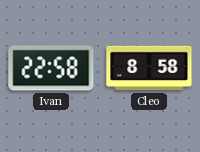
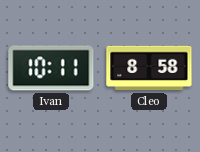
Ivan: 22:58 -> 10:11 (51, 68)
